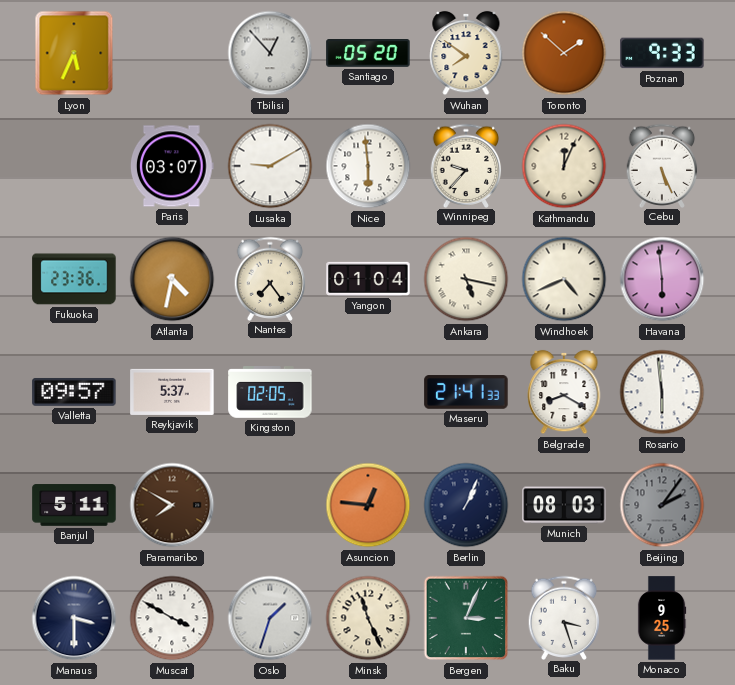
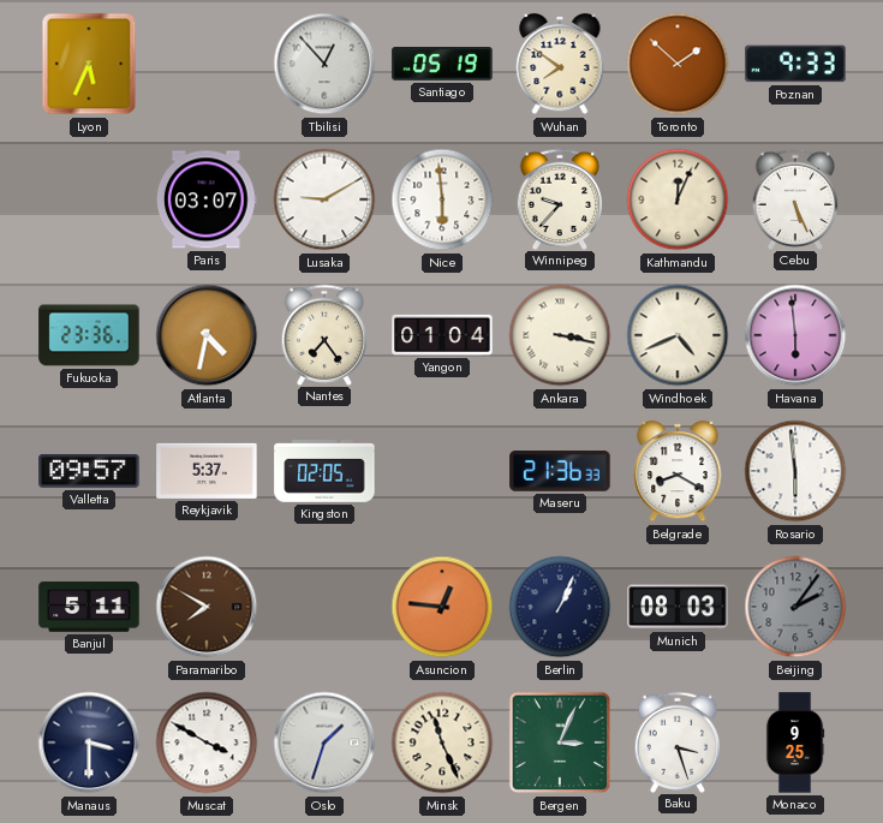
Santiago: 05:20 -> 05:19 (442, 64)
Ankara: 5:17 -> 3:17 (560, 335)
Maseru: 21:41 -> 21:36 (560, 471)
